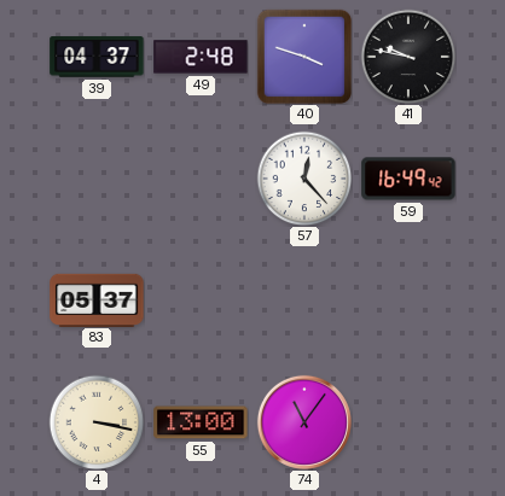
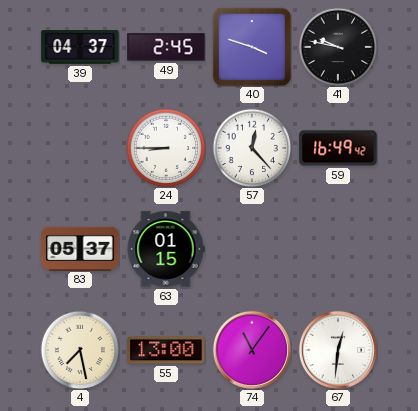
49: 2:48 -> 2:45 (166, 47)
24: none -> 8:45 (166, 148)
63: none -> 01:15 (166, 249)
4: 3:17 -> 7:28 (80, 350)
67: none -> 12:31 (338, 350)
